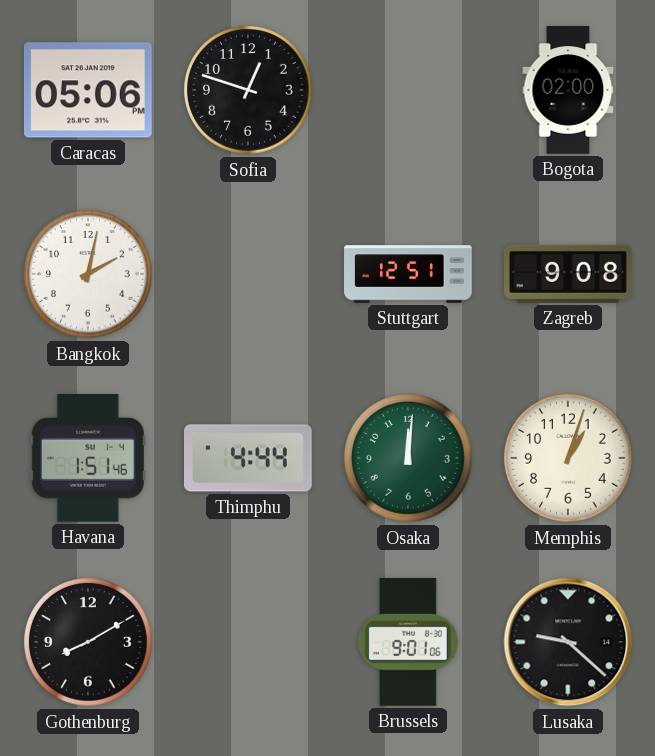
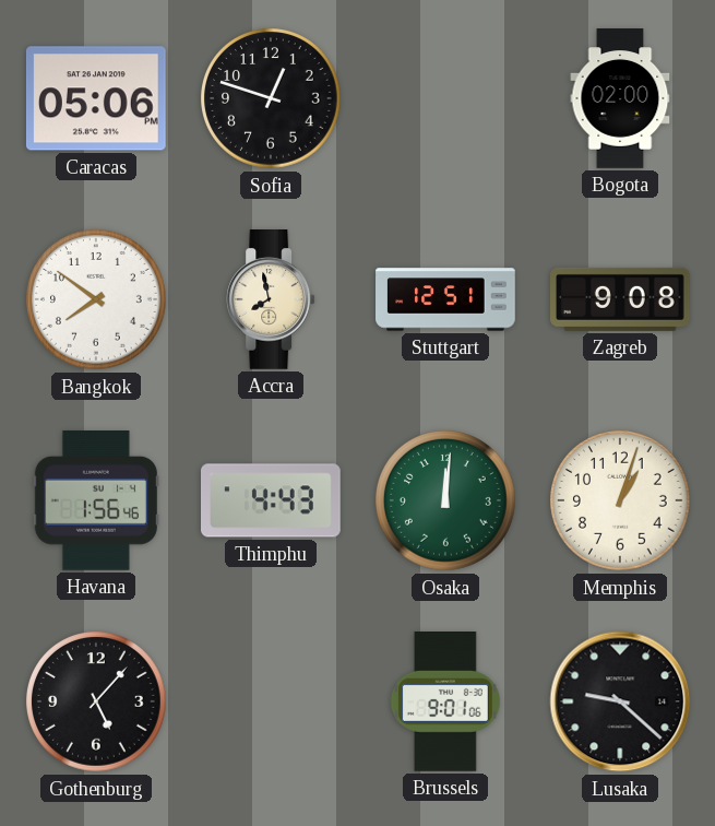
Bangkok: 2:02 -> 7:51 (97, 300)
Accra: none -> 7:58 (271, 300)
Havana: 1:51 -> 1:56 (96, 501)
Thimphu: 4:44 -> 4:43 (272, 500)
Gothenburg: 8:10 -> 5:07 (97, 703)
